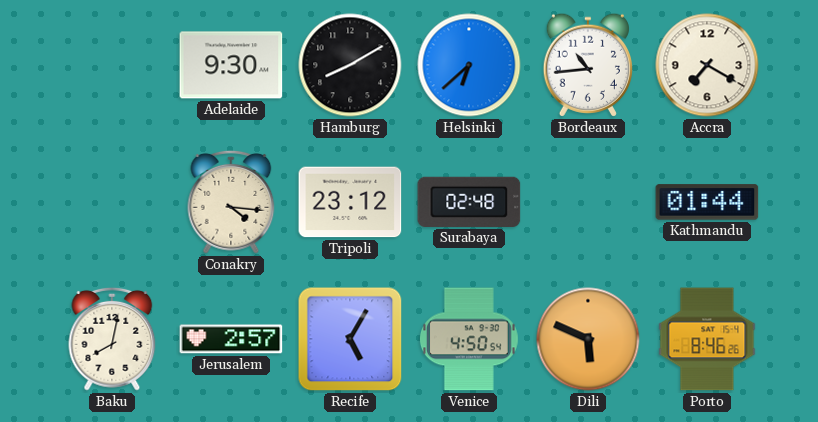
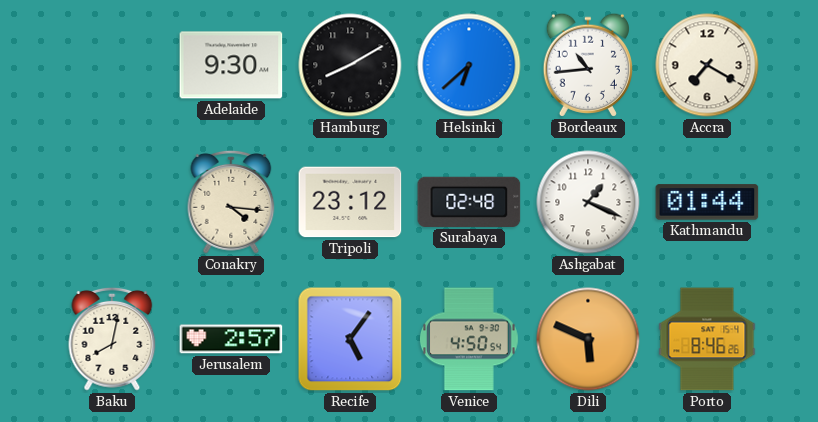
Ashgabat: none -> 1:19 (588, 202)
Recife: 5:05 -> 5:06 (350, 339)
